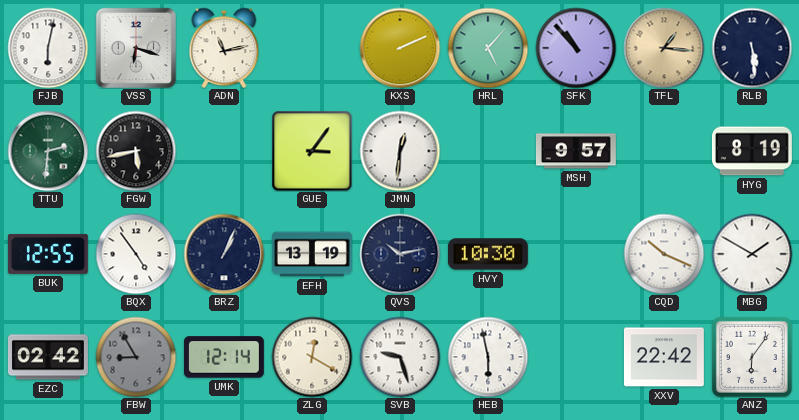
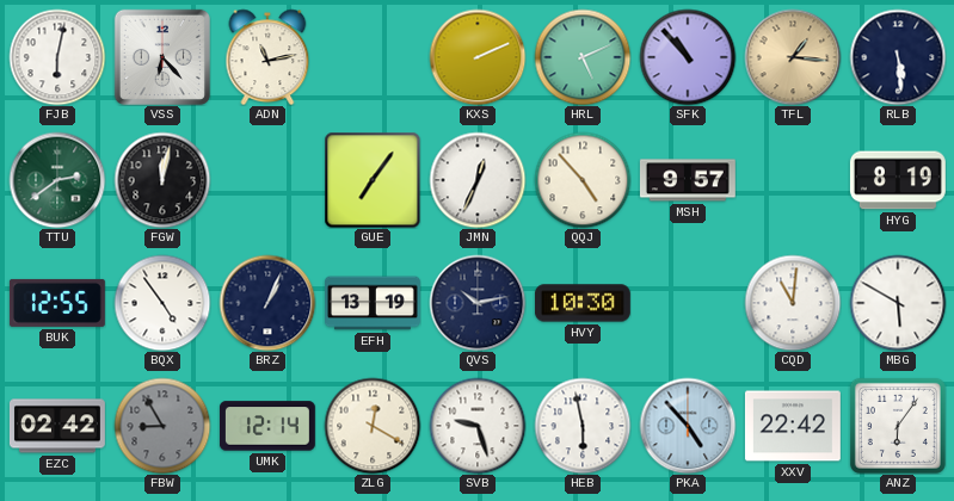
VSS: 6:18 -> 6:23 (162, 57)
HRL: 5:07 -> 5:11 (583, 57)
TTU: 2:31 -> 2:39 (57, 180)
FGW: 5:43 -> 12:02 (162, 180)
GUE: 3:06 -> 7:06 (373, 180)
JMN: 12:31 -> 12:34 (478, 180)
QQJ: none -> 4:53 (583, 180)
CQD: 10:19 -> 11:01 (793, 303)
MBG: 1:50 -> 5:50 (898, 303)
PKA: none -> 4:53 (688, 426)
